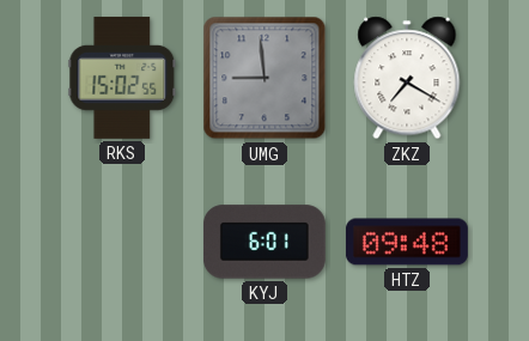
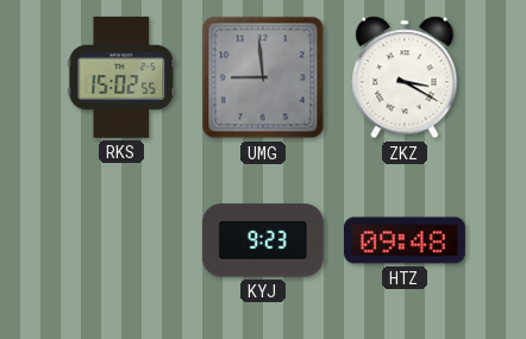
ZKZ: 7:20 -> 3:20 (405, 77)
KYJ: 6:01 -> 9:23 (263, 240)
